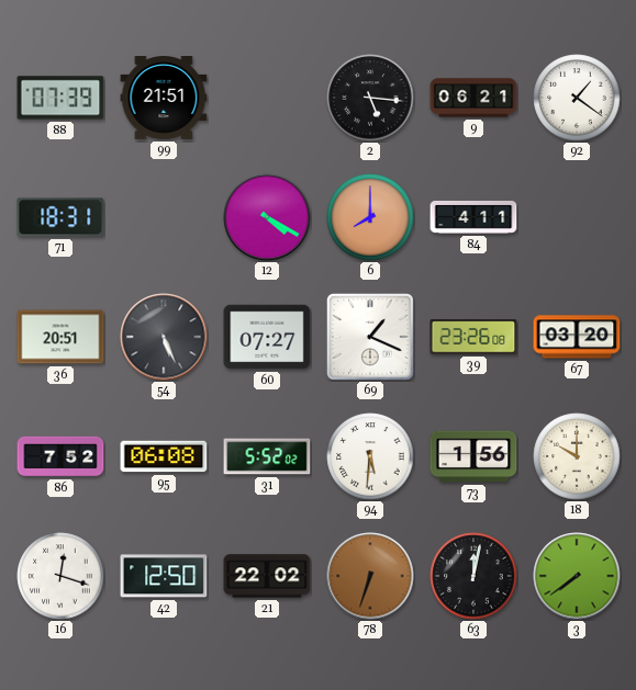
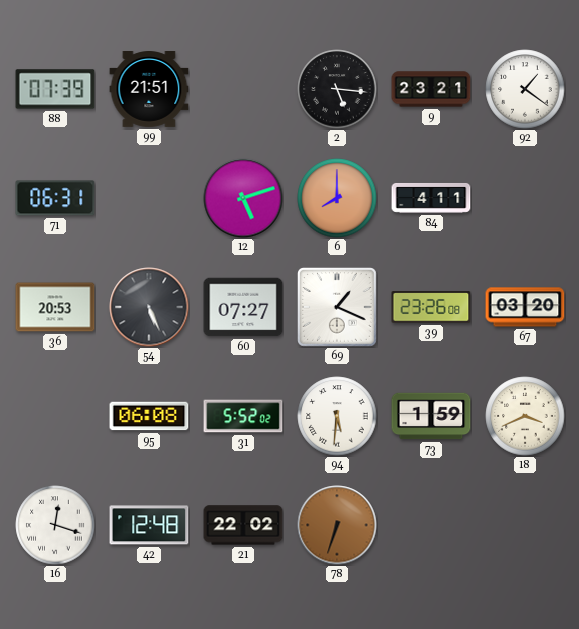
9: 06:21 -> 23:21 (431, 89)
71: 18:31 -> 06:31 (55, 198)
12: 4:20 -> 5:12 (243, 198)
36: 20:51 -> 20:53 (55, 307)
86: 7:52 -> none (60, 456)
73: 1:56 -> 1:59 (431, 416)
18: 10:00 -> 3:41 (525, 416)
42: 12:50 -> 12:48 (149, 525)
63: 12:02 -> none (473, 576)
3: 7:39 -> none (577, 576)
